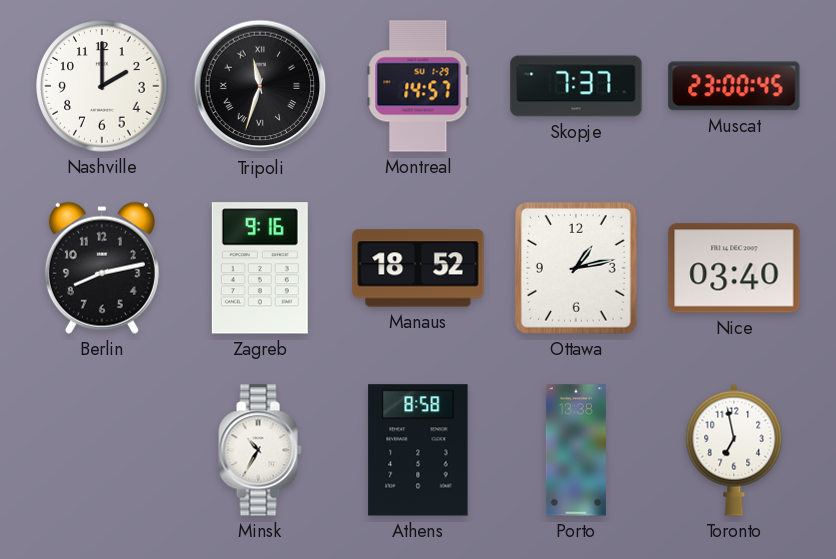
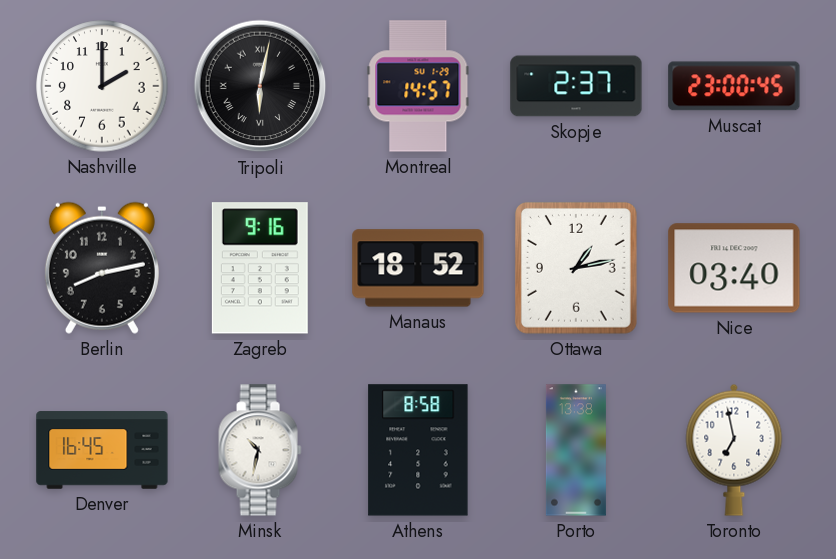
Tripoli: 11:33 -> 6:02 (260, 86)
Skopje: 7:37 -> 2:37 (576, 86)
Denver: none -> 16:45 (102, 450)
Minsk: 10:35 -> 10:32 (260, 450)
